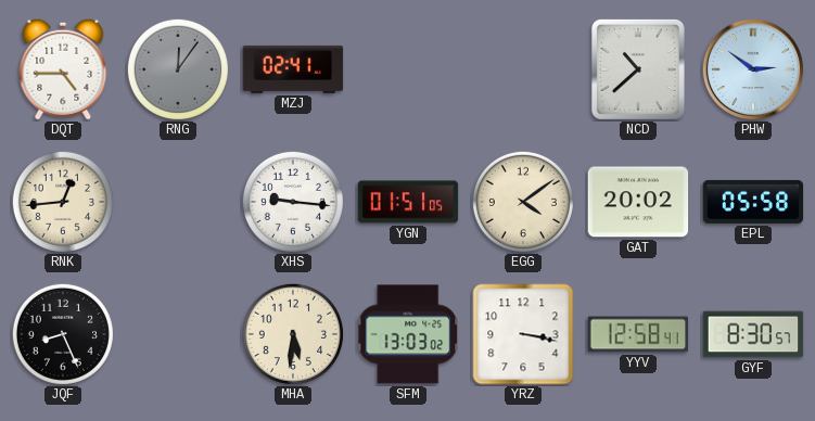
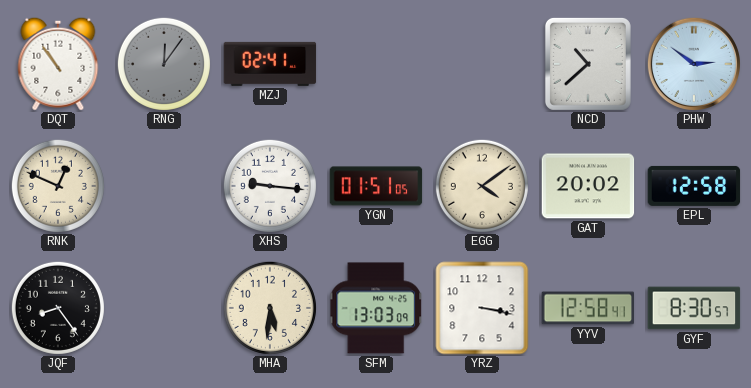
DQT: 4:45 -> 10:54 (58, 64)
RNK: 12:44 -> 12:49 (58, 186)
EPL: 05:58 -> 12:58 (694, 186)
JQF: 8:26 -> 8:24 (58, 308)
SFM: 13:03:02 -> 13:03:09 (376, 308)
